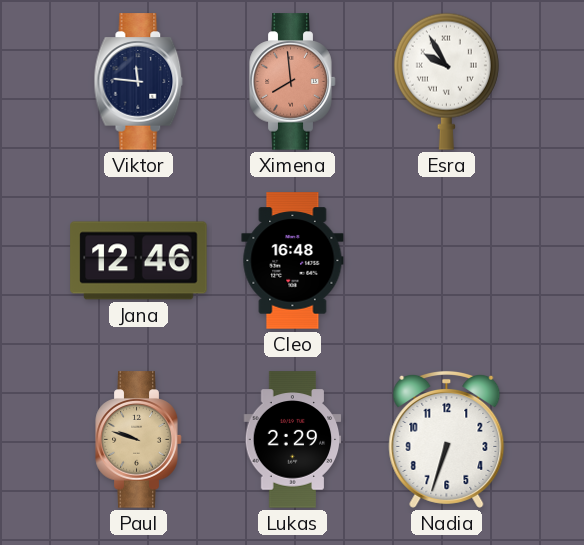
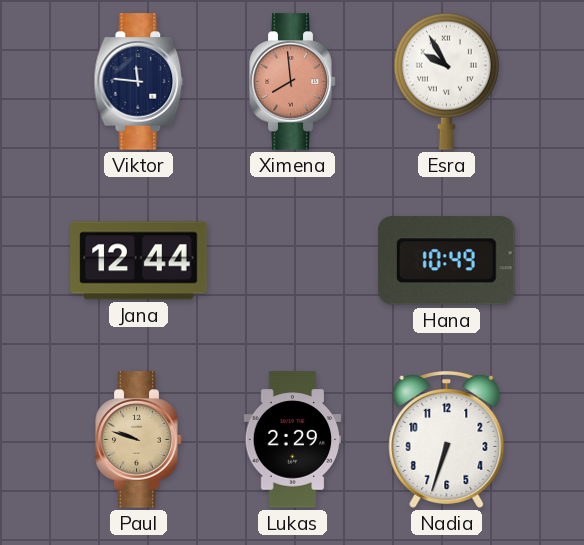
Jana: 12:46 -> 12:44 (139, 261)
Cleo: 16:48 -> none (293, 261)
Hana: none -> 10:49 (446, 261)
